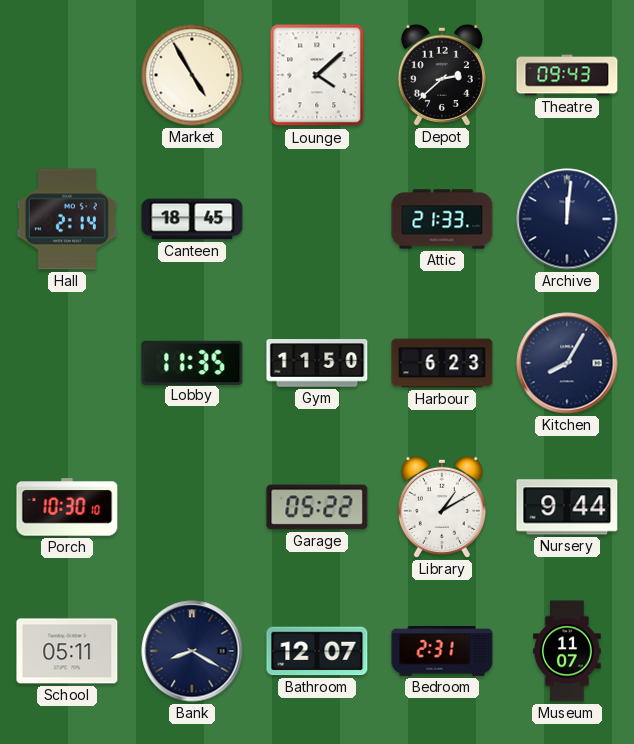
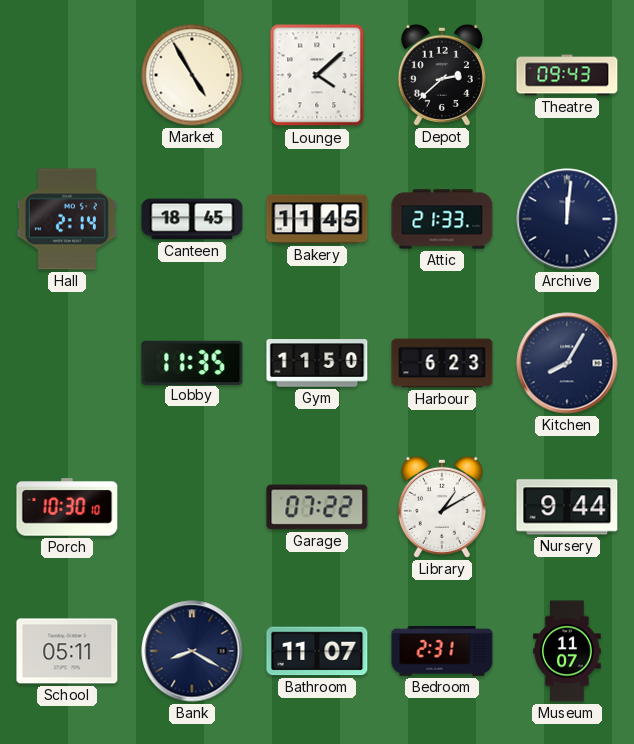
Bakery: none -> 11:45 (317, 219)
Garage: 05:22 -> 07:22 (317, 507)
Bathroom: 12:07 -> 11:07 (317, 651)
